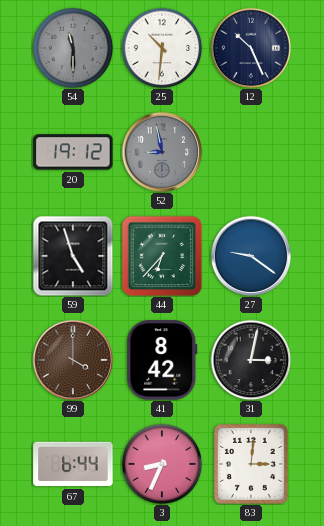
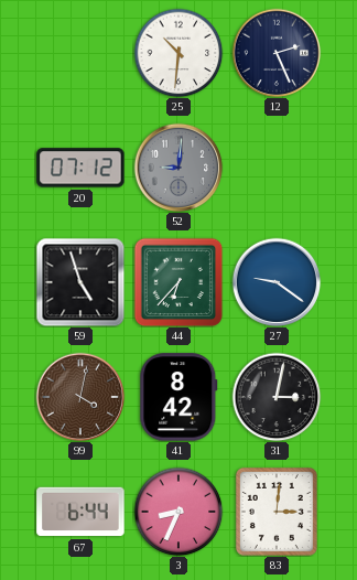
54: 11:30 -> none (73, 48)
12: 10:26 -> 2:26 (277, 53)
20: 19:12 -> 07:12 (80, 168)
52: 8:58 -> 9:01 (178, 168)
99: 4:00 -> 4:02 (80, 397)
